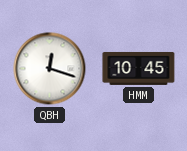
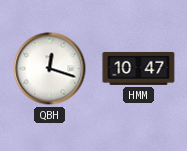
HMM: 10:45 -> 10:47 (139, 68)
